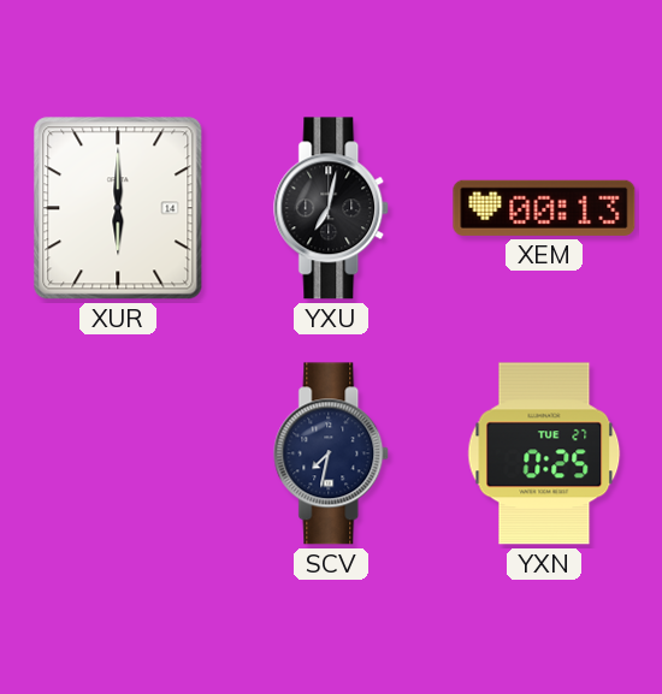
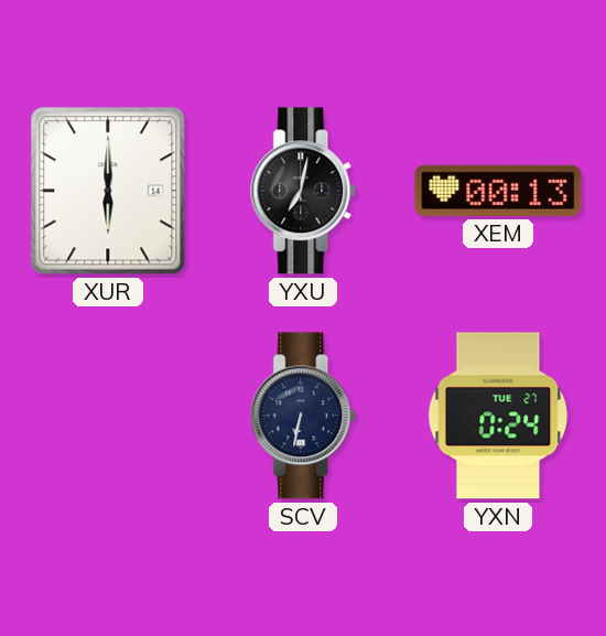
SCV: 7:32 -> 6:32 (304, 416)
YXN: 0:25 -> 0:24 (498, 416)
